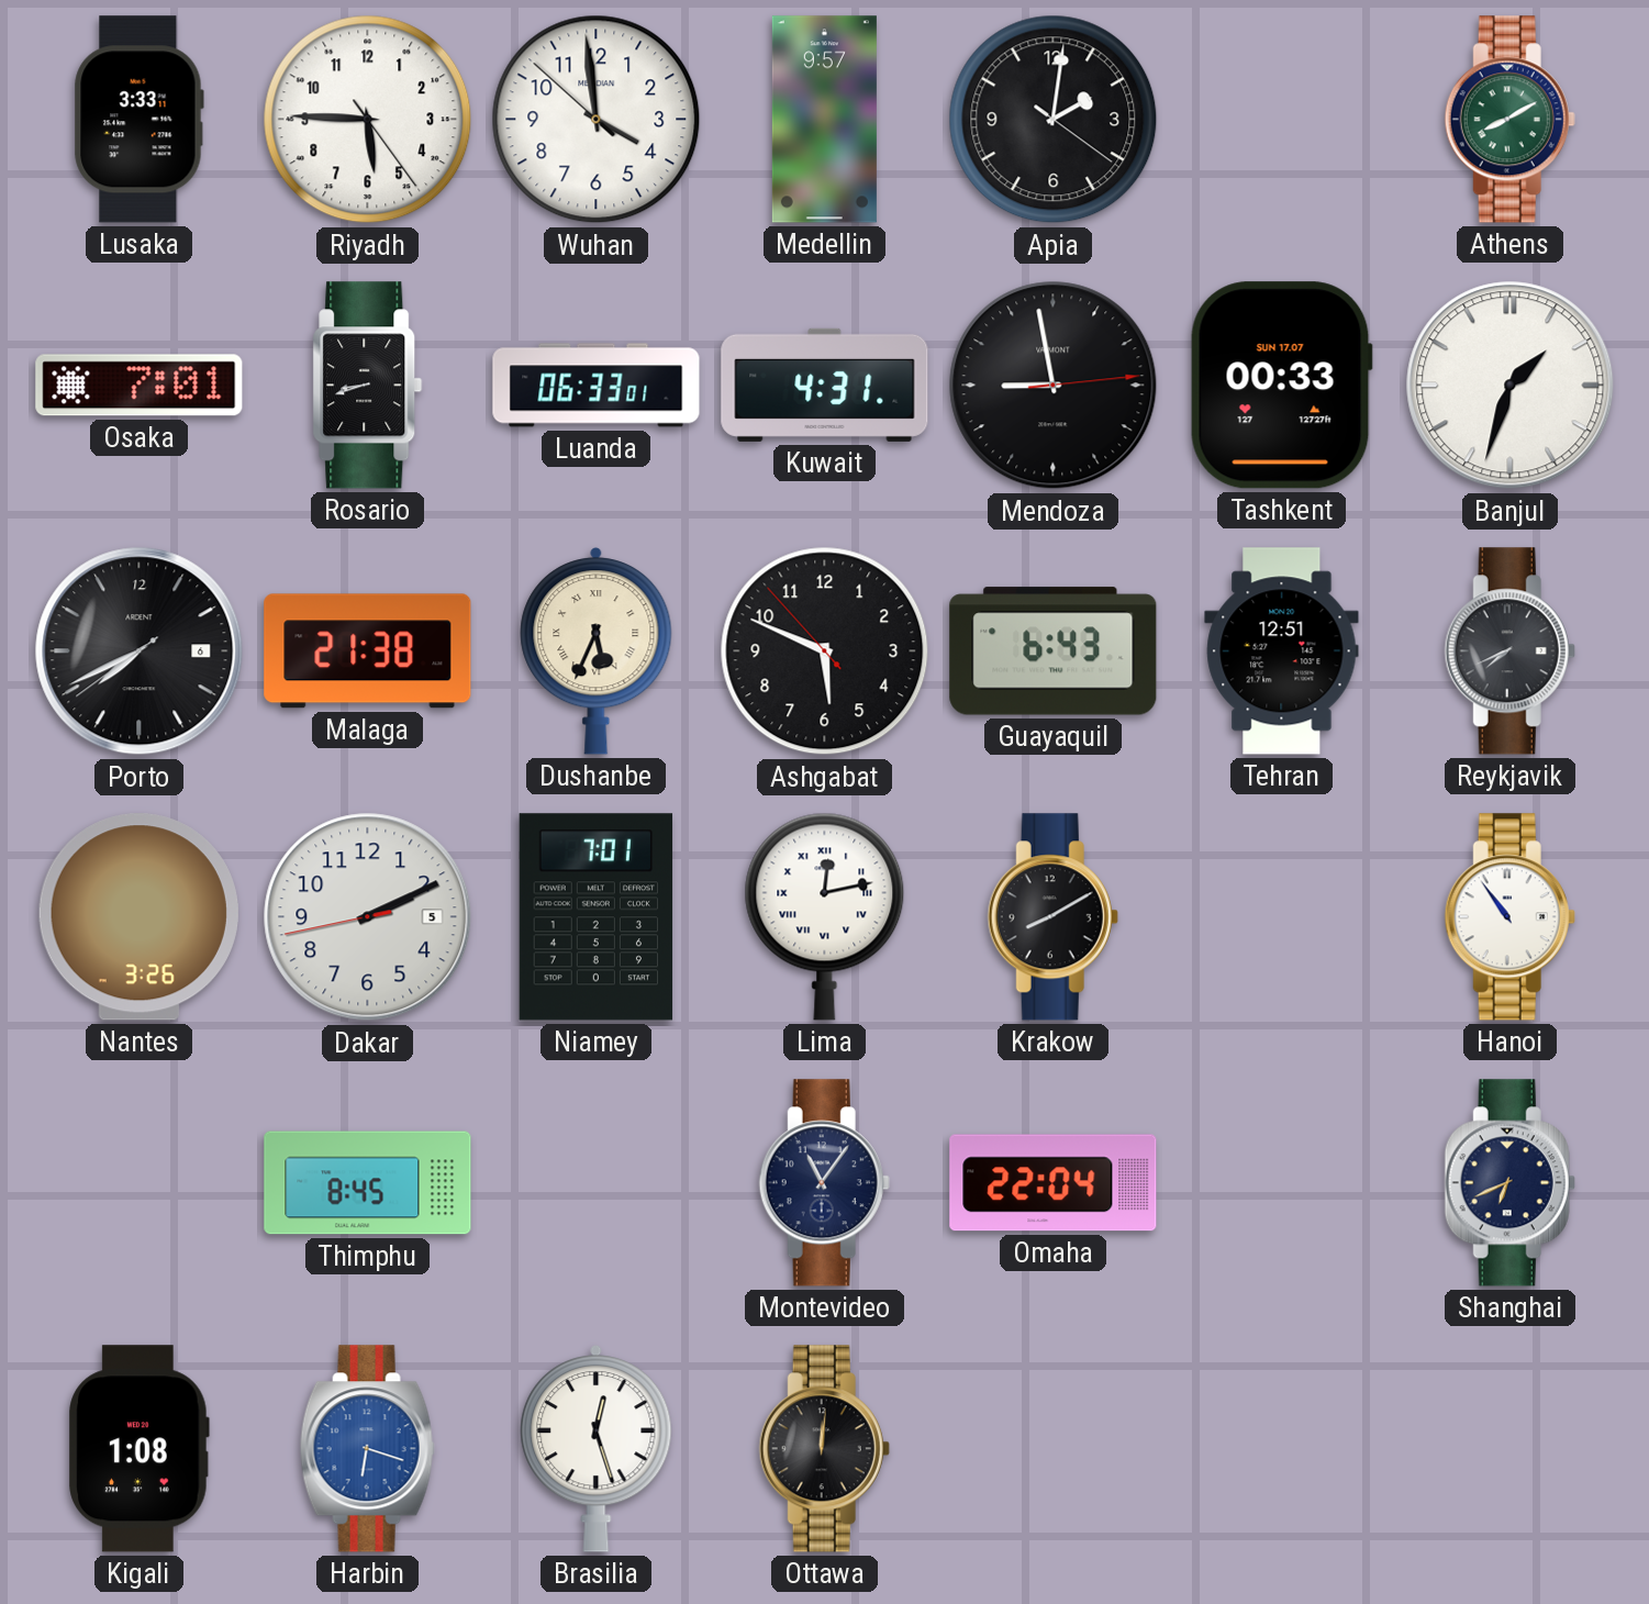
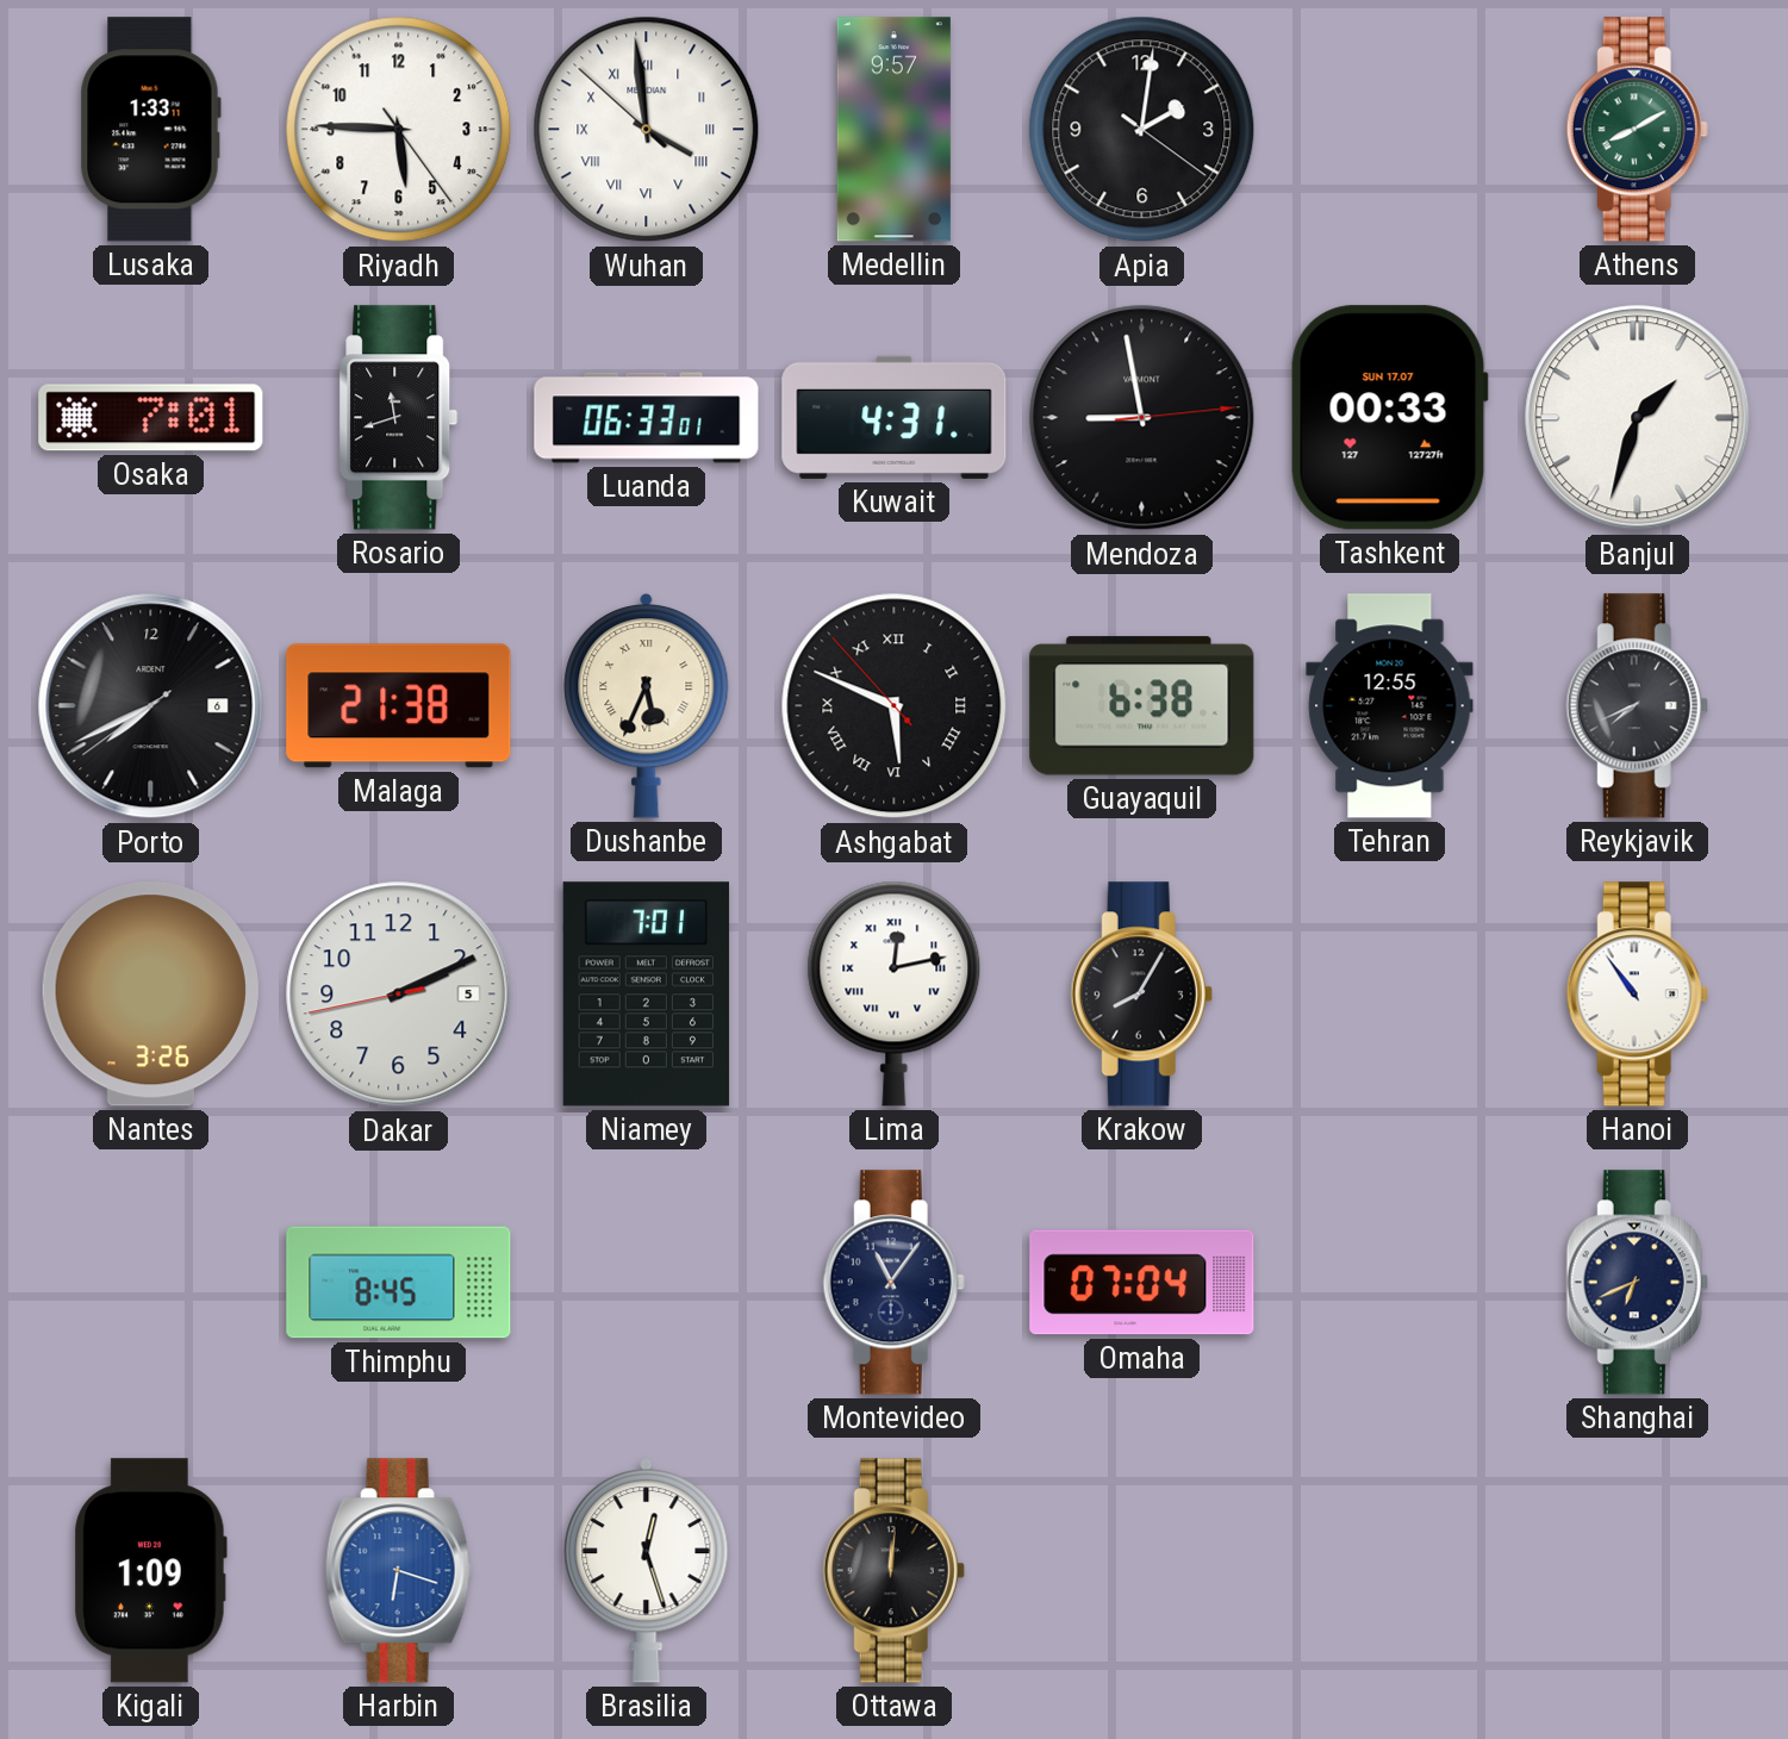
Lusaka: 3:33 -> 1:33 (150, 130)
Wuhan numerals: Arabic -> Roman (647, 130)
Rosario: 8:42 -> 11:42 (399, 418)
Ashgabat numerals: Arabic -> Roman (895, 706)
Guayaquil: 6:43 -> 6:38 (1142, 706)
Tehran: 12:51 -> 12:55 (1390, 706)
Krakow: 8:10 -> 8:05 (1141, 995)
Omaha: 22:04 -> 07:04 (1142, 1283)
Kigali: 1:08 -> 1:09 (150, 1571)
